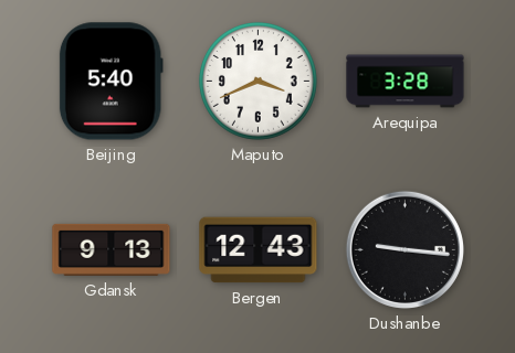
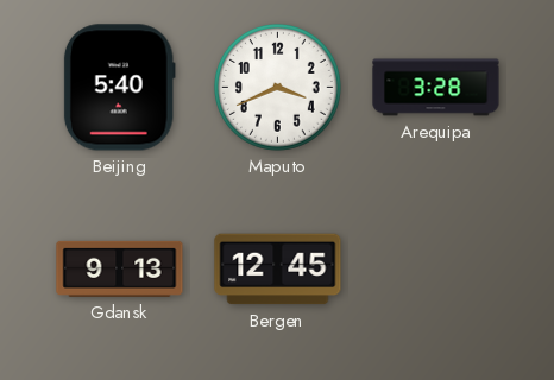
Bergen: 12:43 -> 12:45 (278, 270)
Dushanbe: 9:16 -> none (404, 249)
